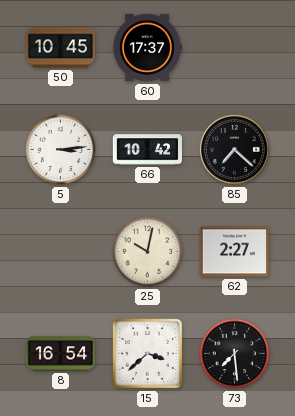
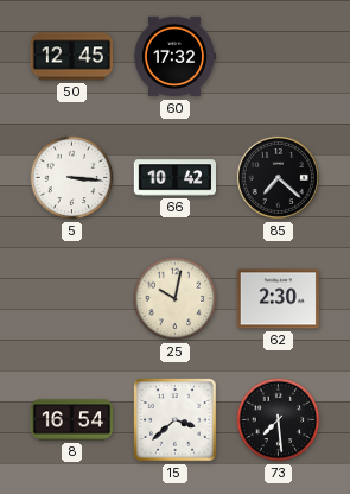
50: 10:45 -> 12:45 (71, 57)
60: 17:37 -> 17:32 (173, 57)
5: 3:14 -> 3:16 (72, 178)
62: 2:27 -> 2:30 (278, 299)
